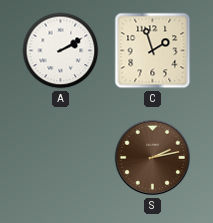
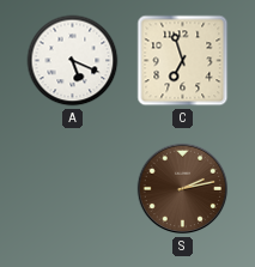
A: 2:10 -> 5:19 (73, 61)
C: 1:57 -> 6:57 (183, 61)
